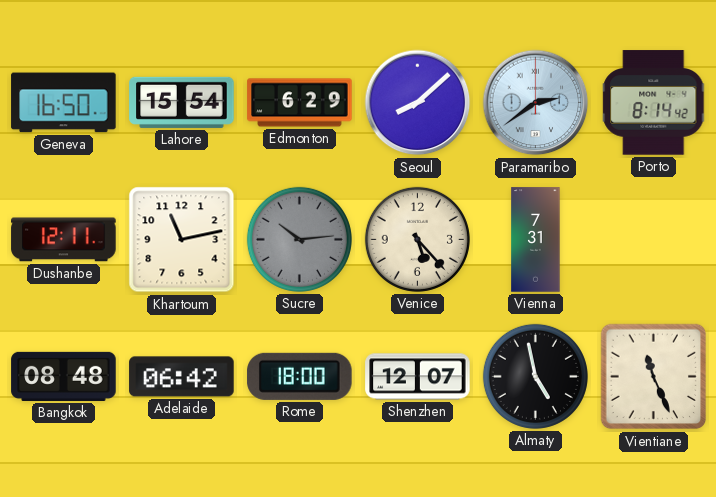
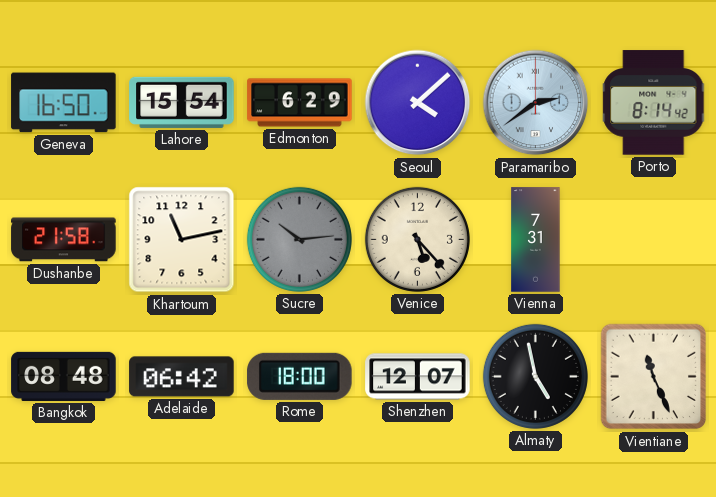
Seoul: 8:08 -> 4:08 (418, 103)
Dushanbe: 12:11 -> 21:58 (64, 240)
